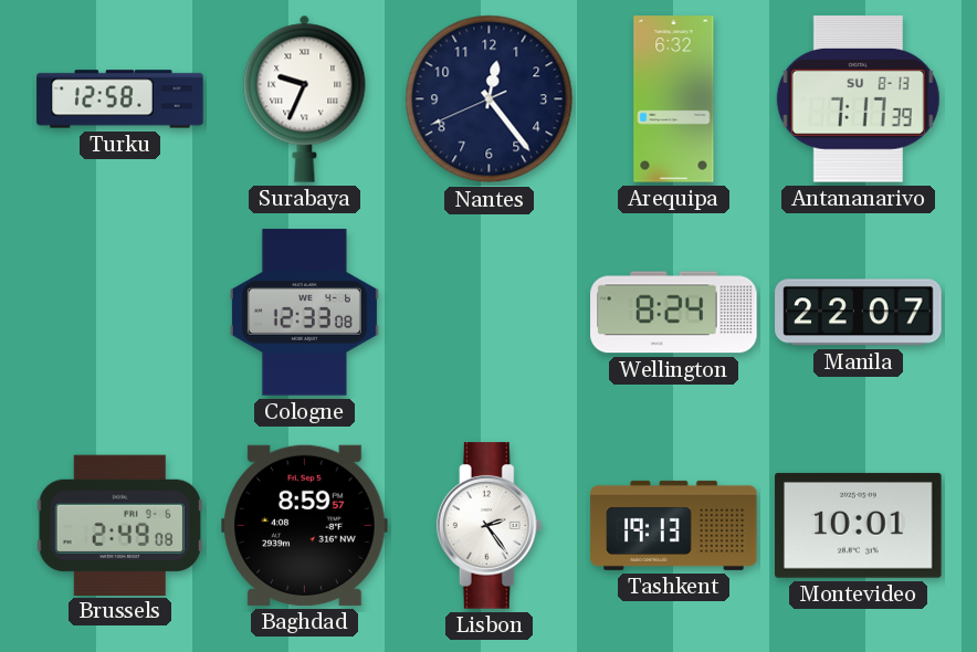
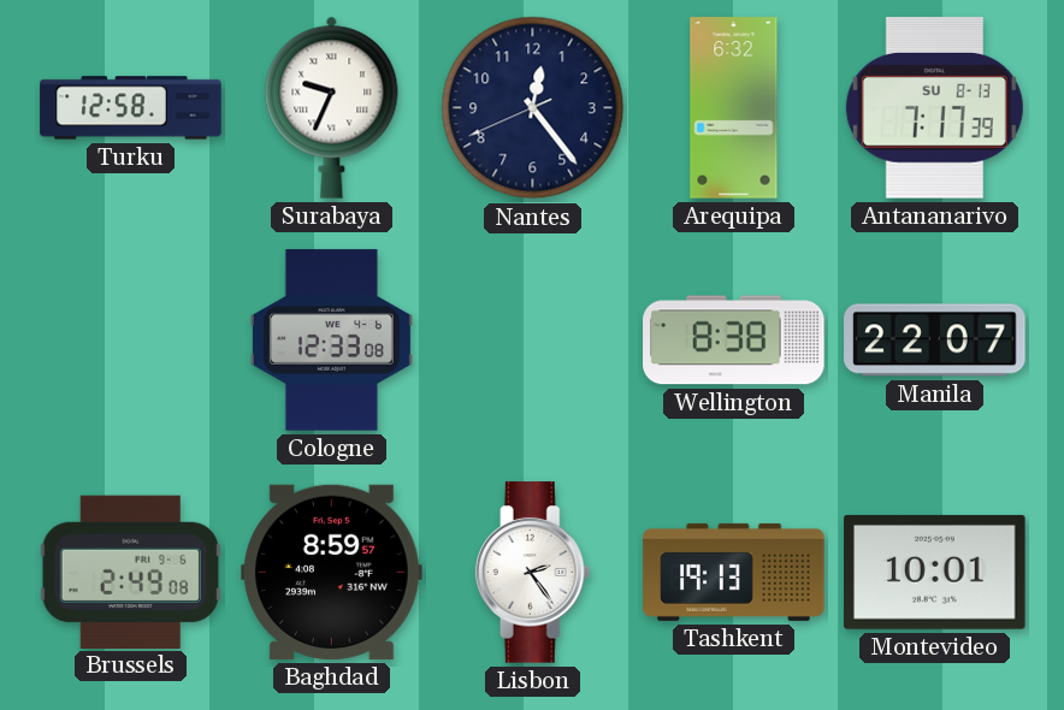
Wellington: 8:24 -> 8:38 (734, 341)
